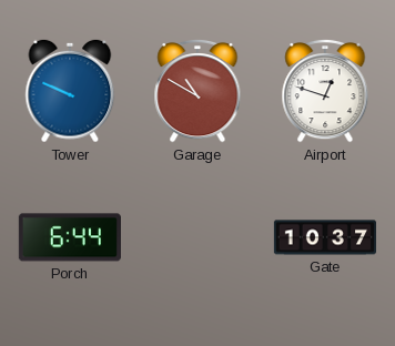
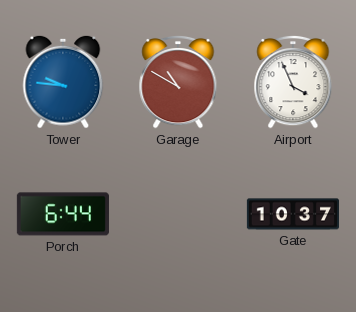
Tower: 9:49 -> 9:46 (63, 82)
Airport: 12:48 -> 3:56 (293, 82)
